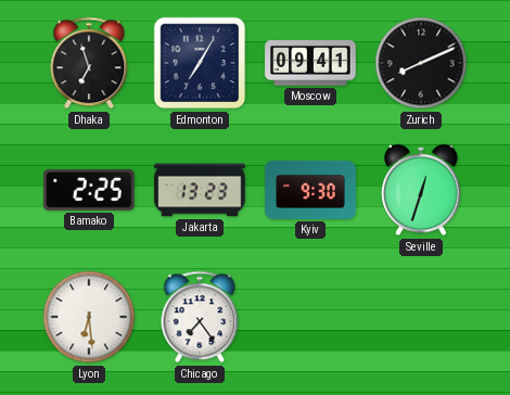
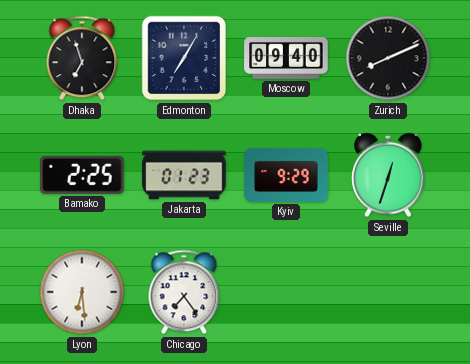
Moscow: 09:41 -> 09:40 (286, 59)
Jakarta: 13:23 -> 01:23 (184, 175)
Kyiv: 9:30 -> 9:29 (286, 175)
